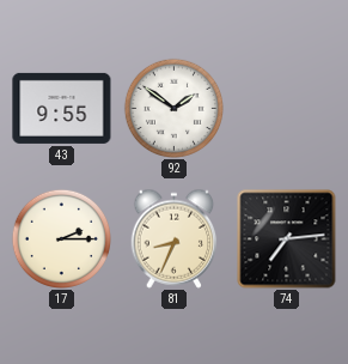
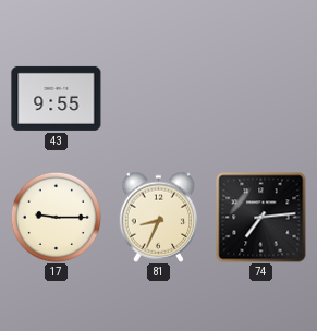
92: 1:51 -> none (173, 108)
17: 2:15 -> 9:15 (56, 217)
